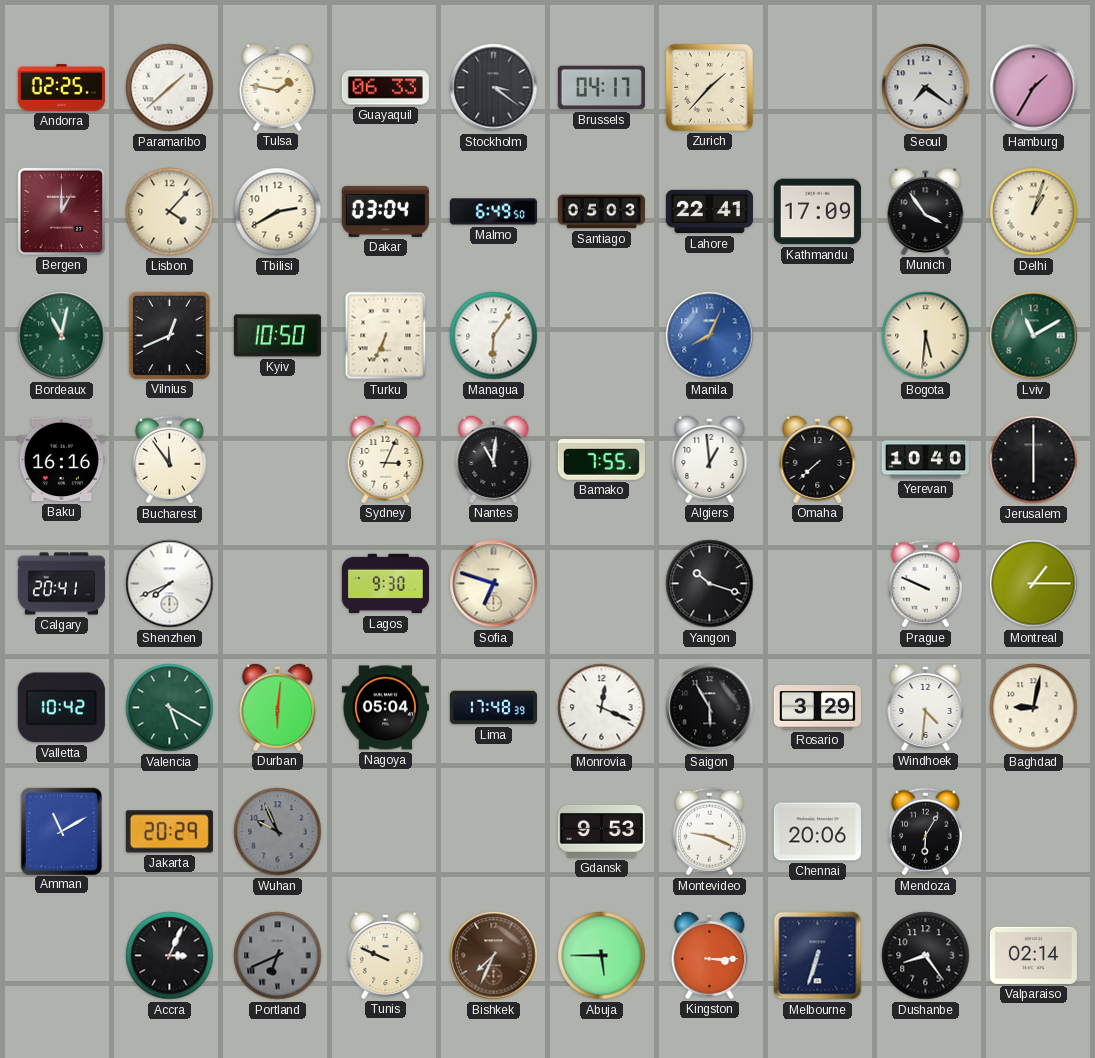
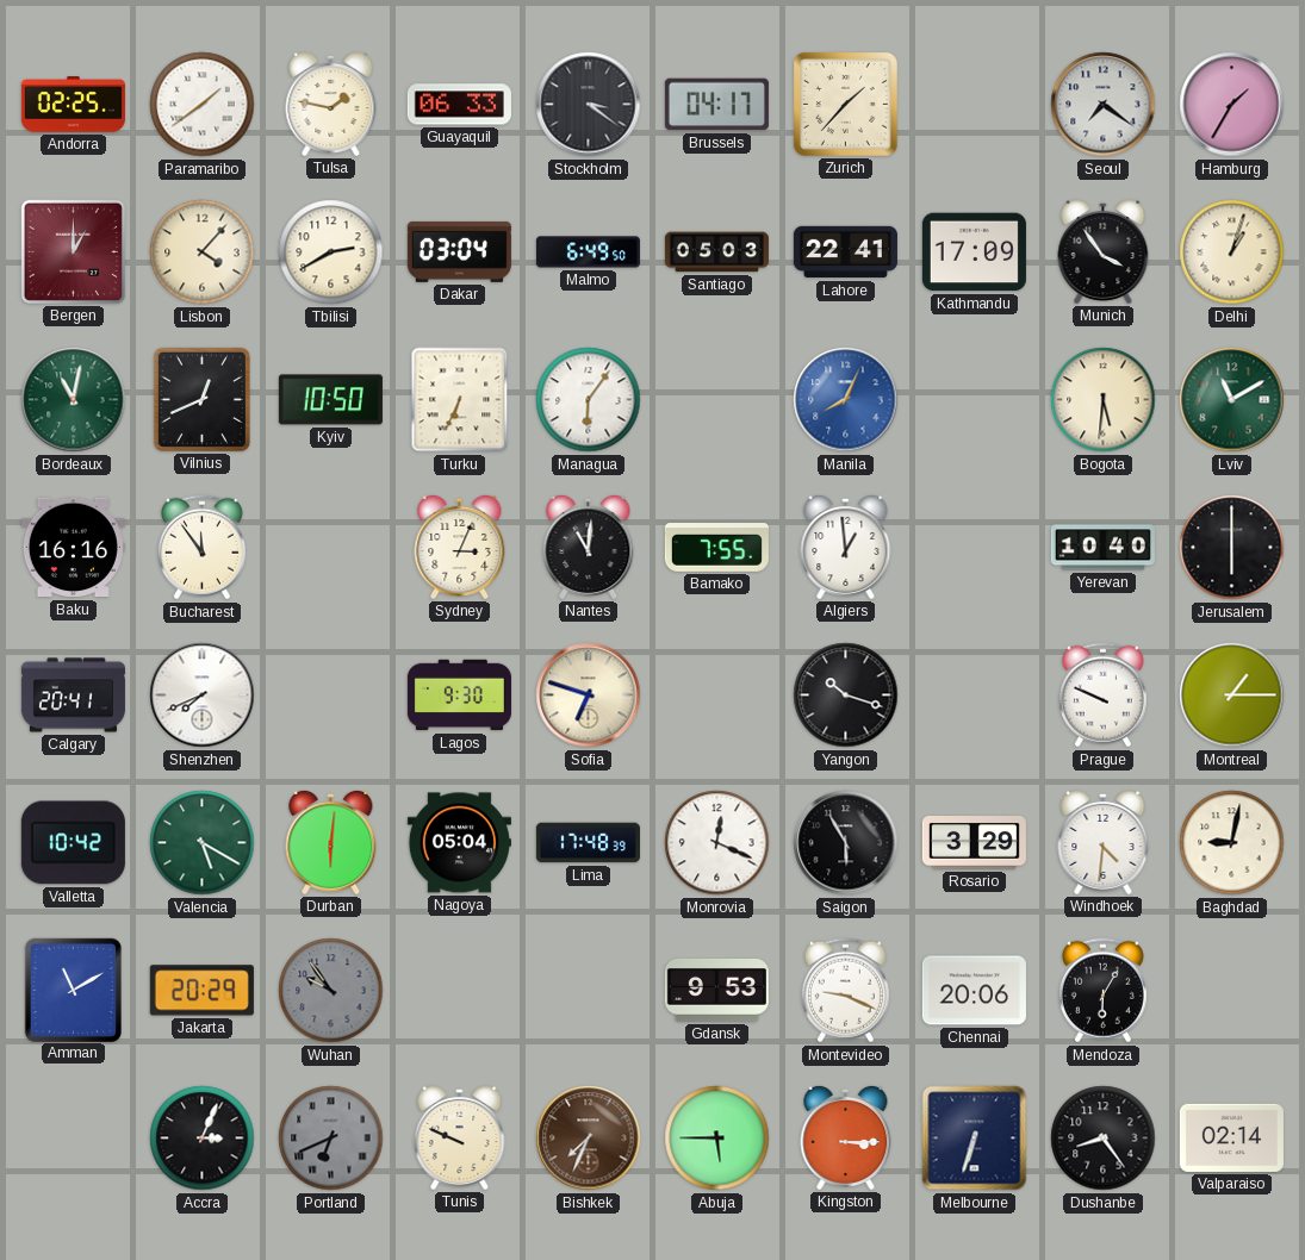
Paramaribo: 1:38 -> 1:39 (203, 105)
Omaha: 7:38 -> none (818, 459)
Wuhan: 9:56 -> 9:54 (331, 991)
